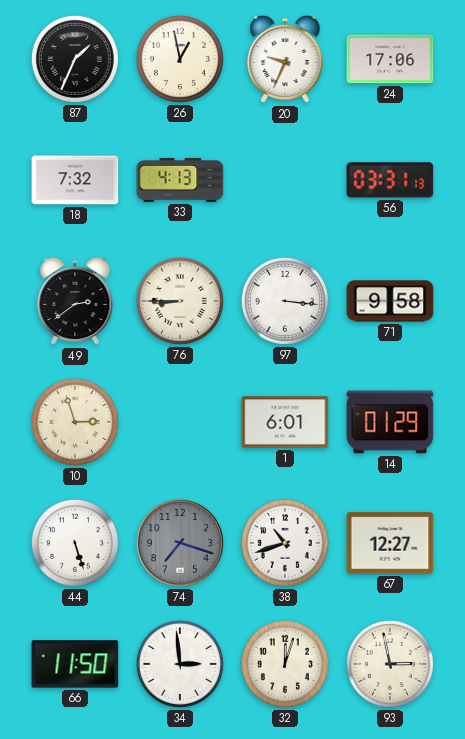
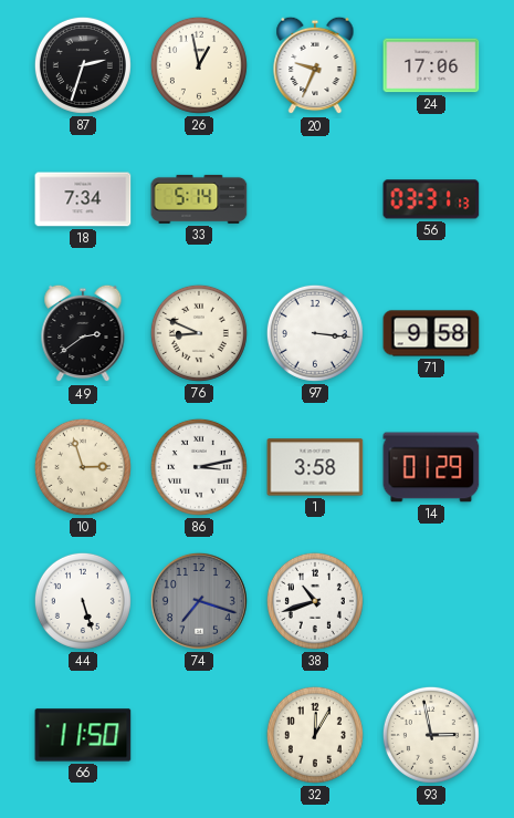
87: 1:34 -> 2:33 (83, 65)
18: 7:32 -> 7:34 (83, 199)
33: 4:13 -> 5:14 (199, 199)
76: 8:45 -> 8:49 (199, 333)
86: none -> 3:13 (199, 467)
1: 6:01 -> 3:58 (315, 467)
67: 12:27 -> none (390, 543)
34: 2:59 -> none (180, 664)
32: 12:03 -> 12:05 (315, 735)
